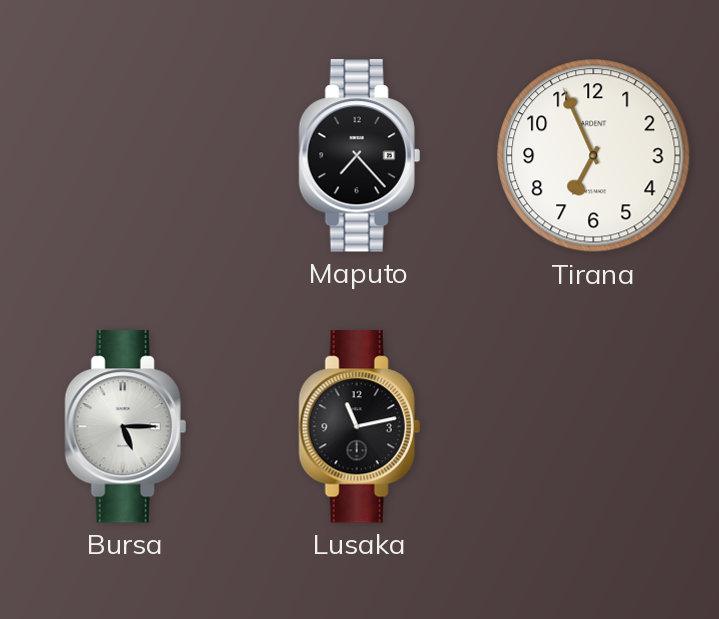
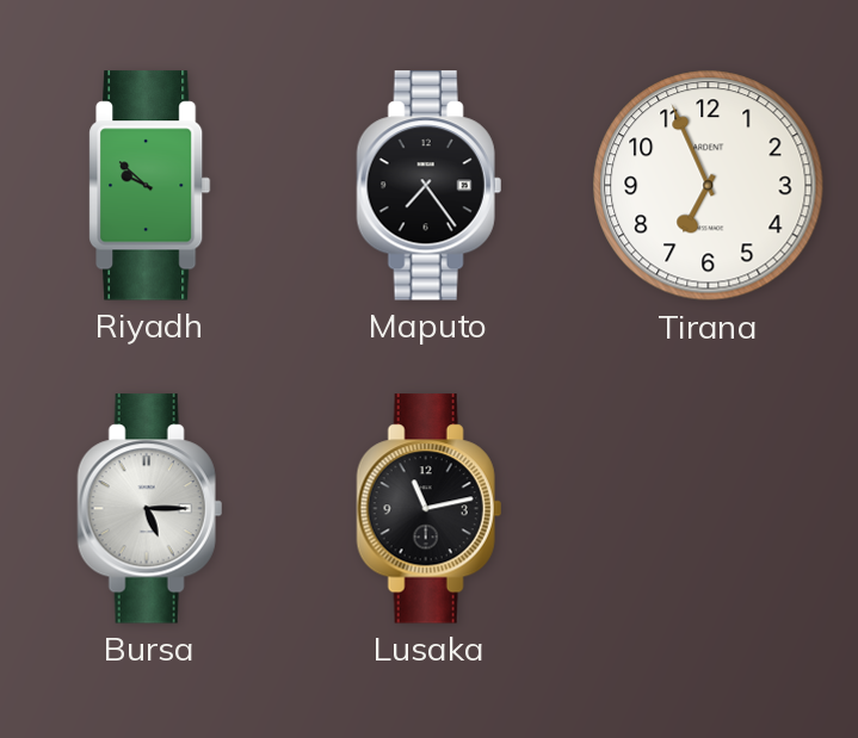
Riyadh: none -> 9:52 (150, 186)
Maputo: 7:23 -> 7:24 (428, 186)
